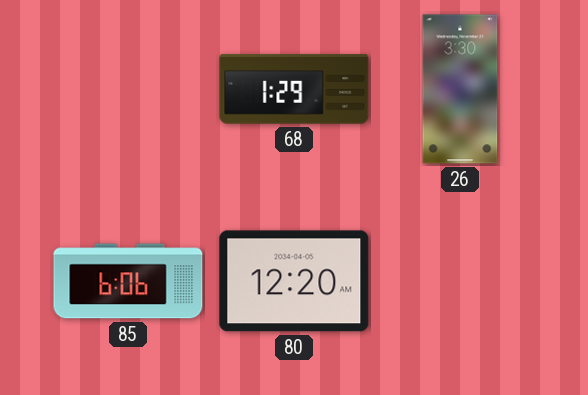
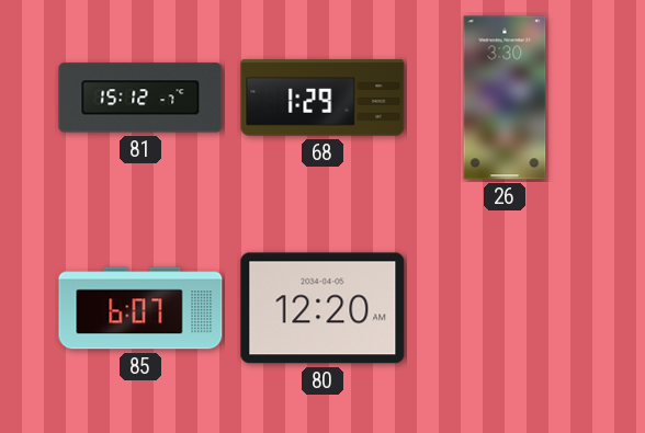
81: none -> 15:12 (140, 98)
85: 6:06 -> 6:07 (140, 308)
